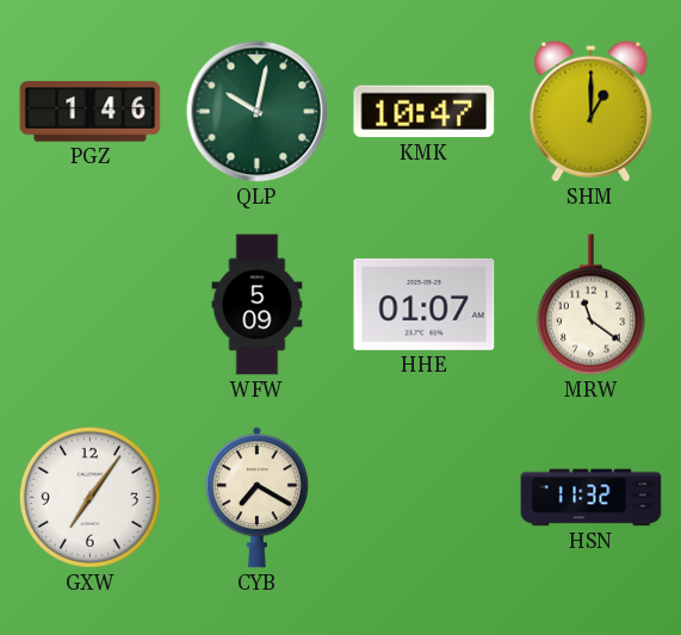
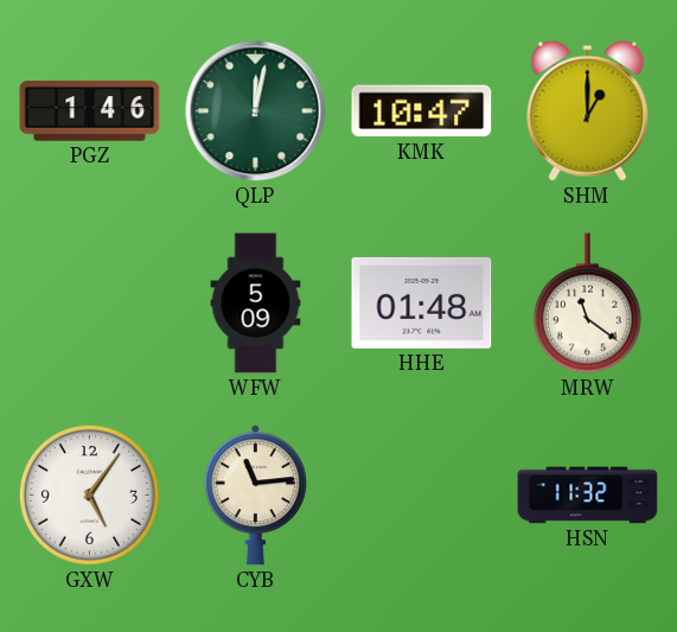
QLP: 10:02 -> 12:02 (256, 111)
HHE: 01:07 -> 01:48 (422, 302)
GXW: 7:06 -> 5:06 (89, 494)
CYB: 7:20 -> 11:14 (255, 496)
